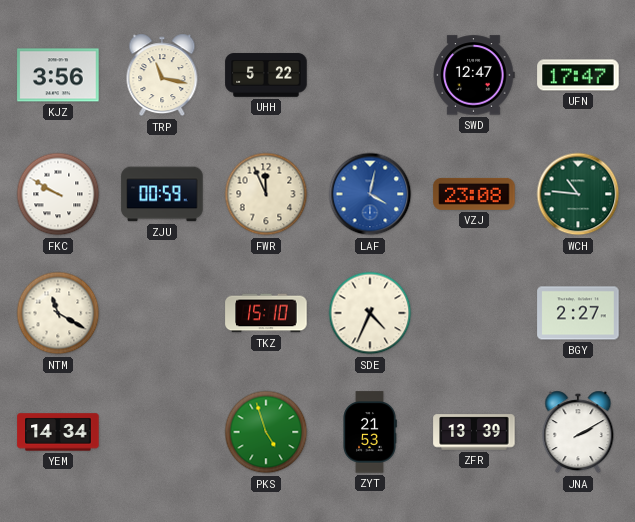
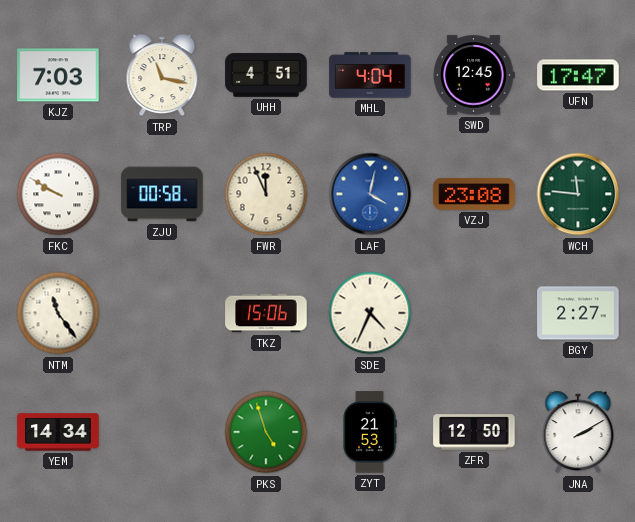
KJZ: 3:56 -> 7:03 (58, 75)
UHH: 5:22 -> 4:51 (266, 75)
MHL: none -> 4:04 (370, 75)
SWD: 12:47 -> 12:45 (474, 75)
ZJU: 00:59 -> 00:58 (162, 194)
WCH: 10:46 -> 11:46 (578, 194)
NTM: 11:20 -> 11:24 (58, 313)
TKZ: 15:10 -> 15:06 (266, 313)
ZFR: 13:39 -> 12:50 (474, 432)
